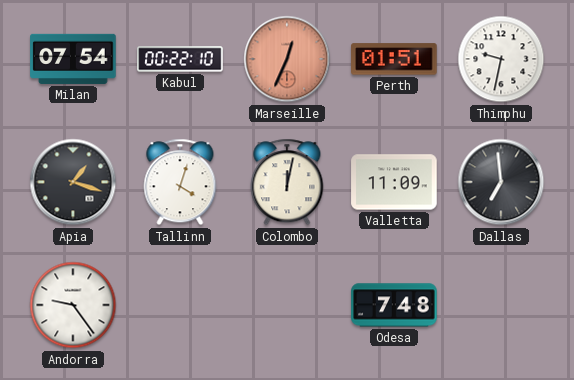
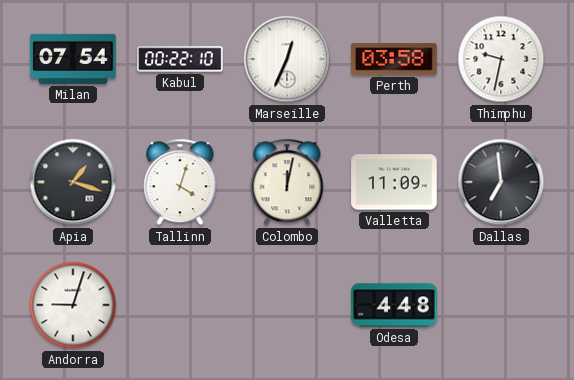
Marseille dial: salmon -> white (287, 59)
Perth: 01:51 -> 03:58 (394, 59)
Andorra: 9:24 -> 9:03 (73, 305)
Odesa: 7:48 -> 4:48 (394, 305)
